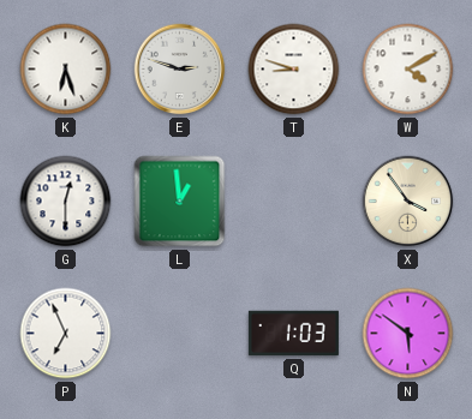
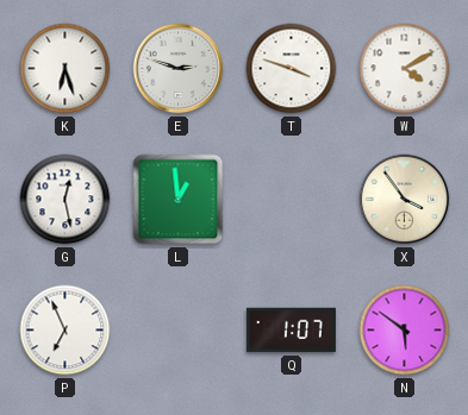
T: 8:48 -> 3:48 (292, 69)
G: 12:30 -> 12:28 (65, 200)
Q: 1:03 -> 1:07 (291, 331)
